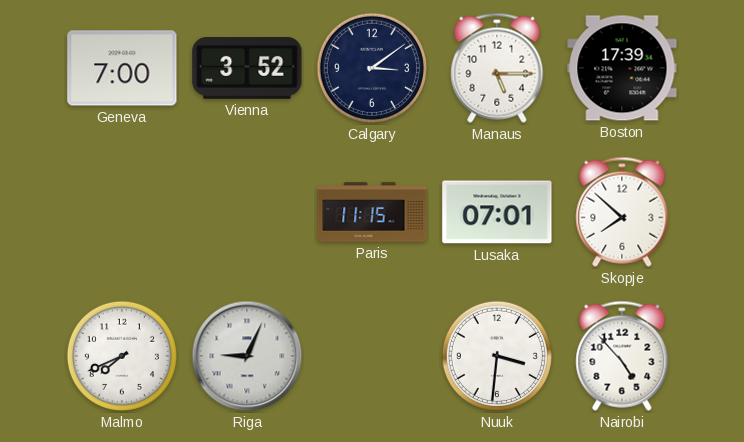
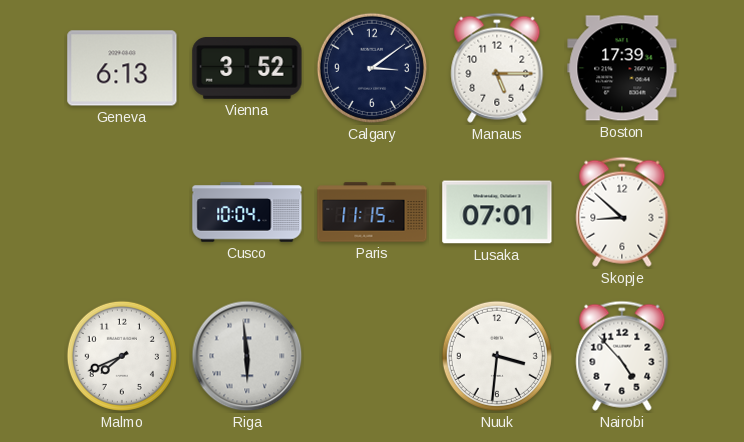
Geneva: 7:00 -> 6:13 (122, 68)
Cusco: none -> 10:04 (247, 212)
Skopje: 7:52 -> 8:52 (622, 212)
Riga: 9:04 -> 5:59 (247, 356)
